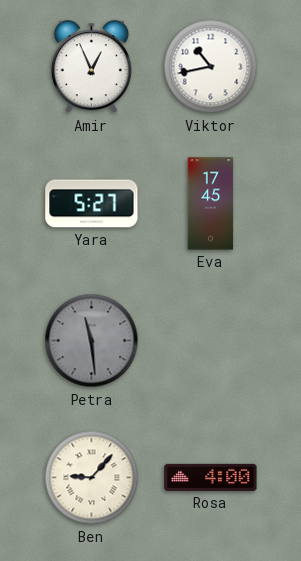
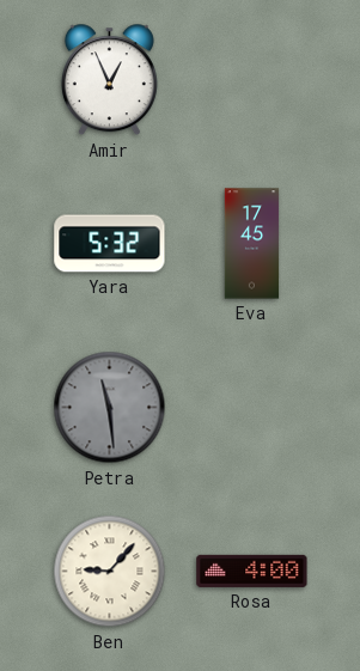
Viktor: 10:43 -> none (211, 67)
Yara: 5:27 -> 5:32 (110, 244)
